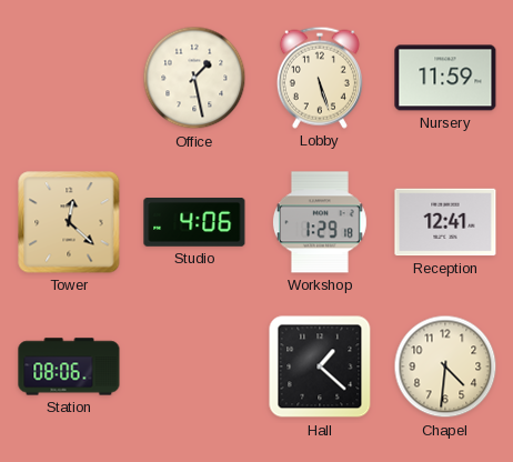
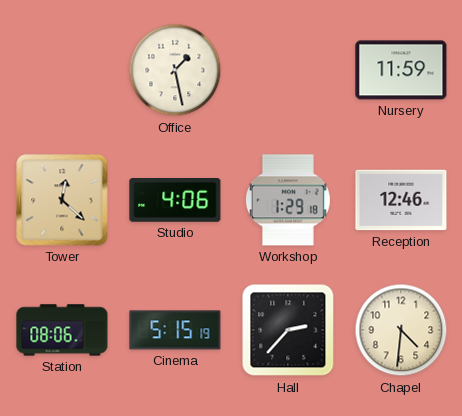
Lobby: 5:27 -> none (320, 78)
Reception: 12:41 -> 12:46 (401, 200)
Cinema: none -> 5:15 (175, 330)
Hall: 1:22 -> 2:37 (288, 330)
